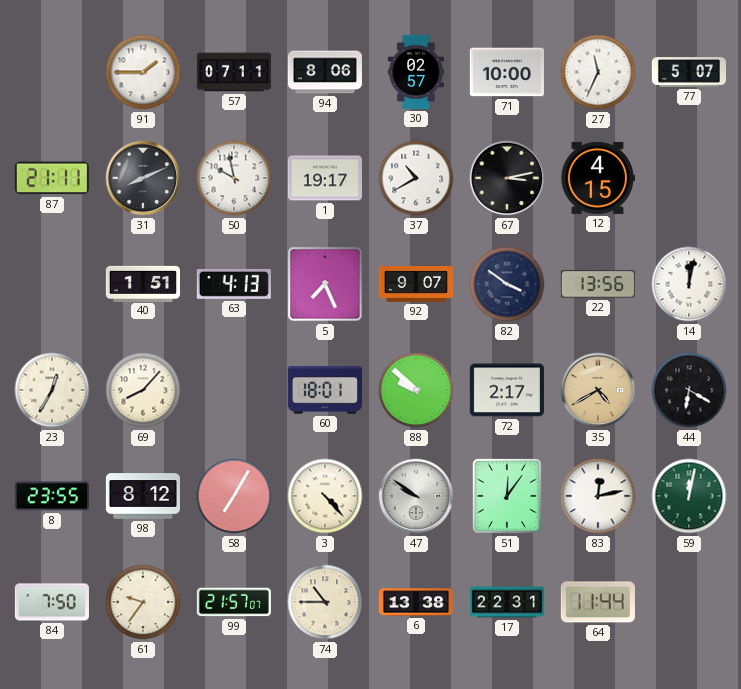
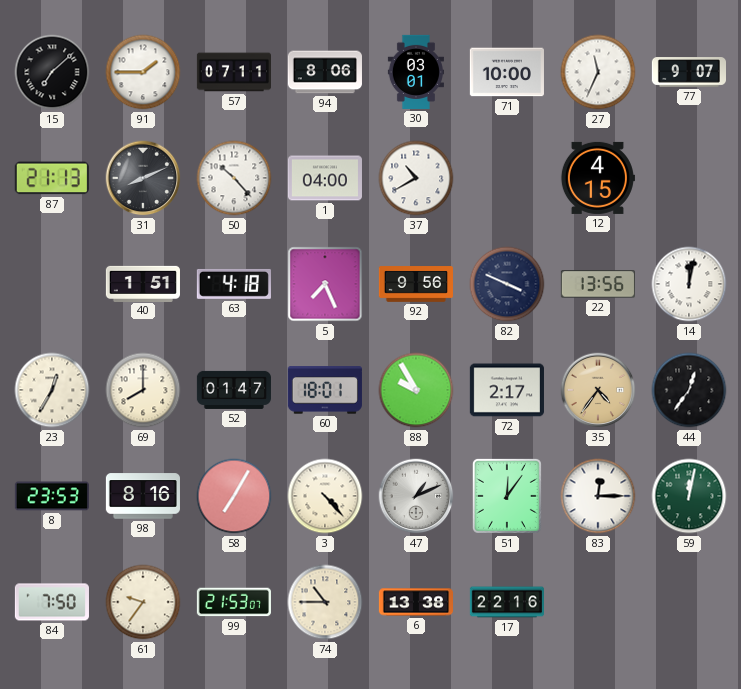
15: none -> 7:08 (52, 72)
30: 02:57 -> 03:01 (416, 72)
77: 5:07 -> 9:07 (688, 72)
87: 21:11 -> 21:13 (52, 178)
50: 9:58 -> 10:23 (234, 178)
1: 19:17 -> 04:00 (325, 178)
67: 3:13 -> none (507, 178)
63: 4:13 -> 4:18 (234, 284)
92: 9:07 -> 9:56 (416, 284)
82: 3:51 -> 3:49 (507, 284)
69: 8:07 -> 8:00 (143, 390)
52: none -> 01:47 (234, 390)
88: 9:52 -> 9:55 (416, 390)
35: 4:40 -> 4:36 (598, 390)
44: 6:20 -> 12:36 (689, 390)
8: 23:55 -> 23:53 (52, 496)
98: 8:12 -> 8:16 (143, 496)
47: 9:51 -> 1:11 (416, 496)
83: 12:13 -> 12:15 (598, 496)
99: 21:57 -> 21:53 (234, 602)
17: 22:31 -> 22:16 (506, 602)
64: 11:44 -> none (598, 602)
